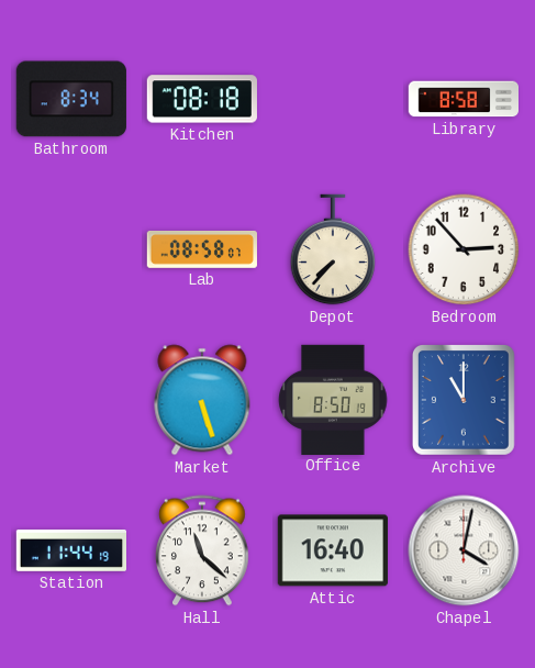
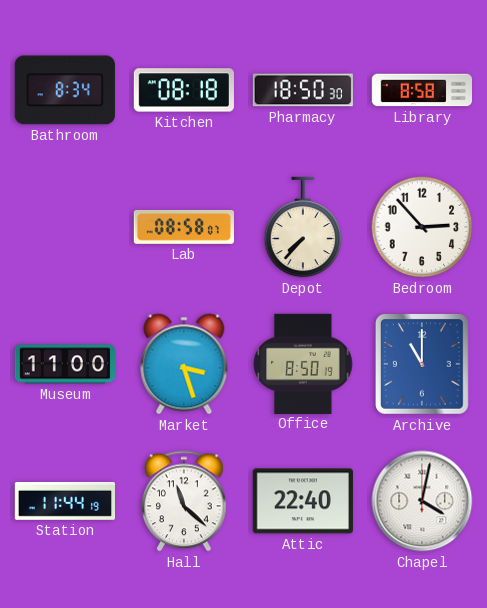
Pharmacy: none -> 18:50 (303, 90)
Museum: none -> 11:00 (64, 364)
Market: 5:27 -> 3:27 (184, 364)
Attic: 16:40 -> 22:40 (303, 501)
